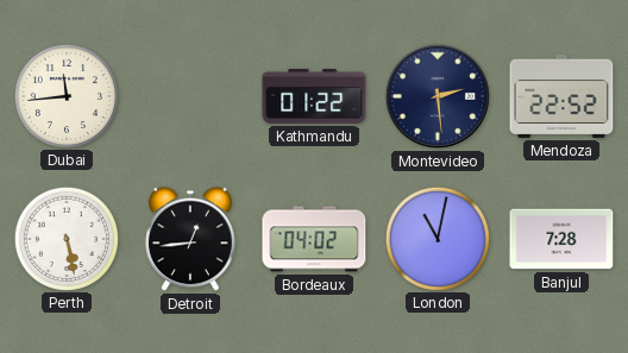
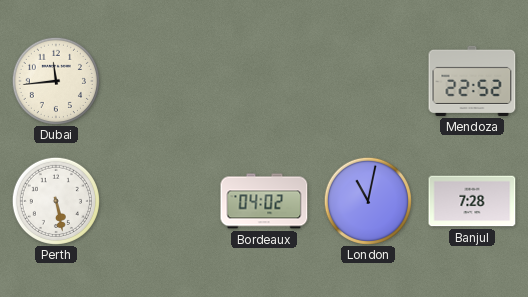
Kathmandu: 01:22 -> none (314, 96)
Montevideo: 2:29 -> none (438, 96)
Detroit: 12:44 -> none (190, 239)
